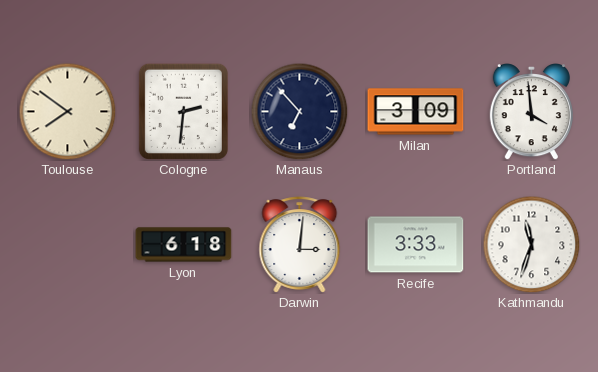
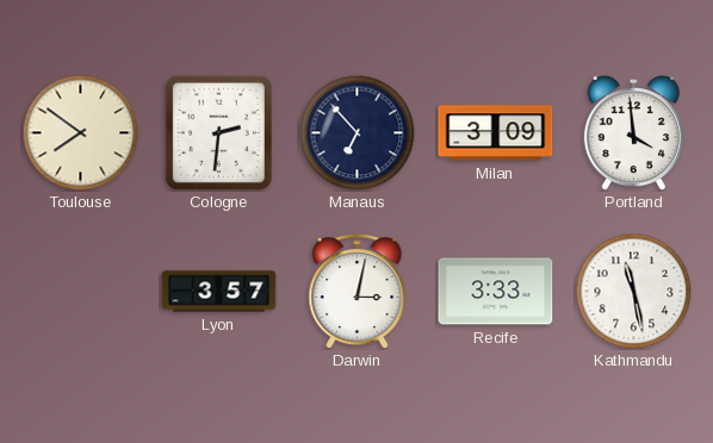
Lyon: 6:18 -> 3:57 (219, 292)
Darwin: 3:01 -> 3:02 (358, 292)
Kathmandu: 11:33 -> 11:28 (633, 291)
